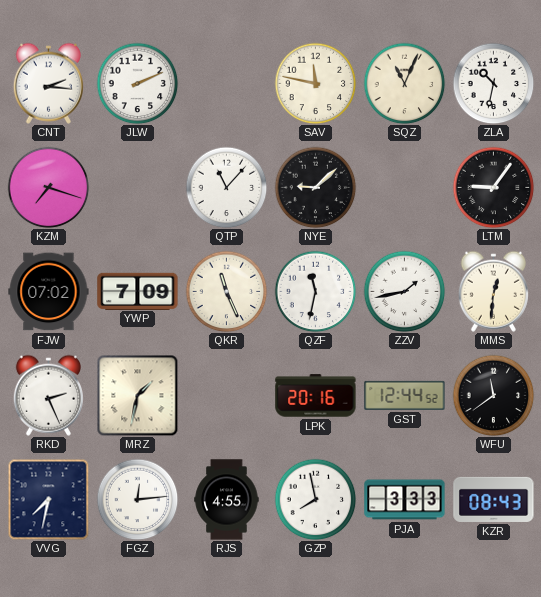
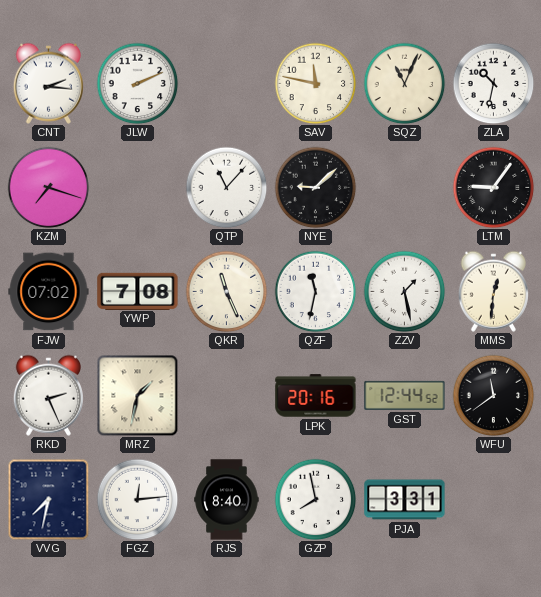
YWP: 7:09 -> 7:08 (138, 291)
ZZV: 1:43 -> 1:28 (404, 291)
RJS: 4:55 -> 8:40 (227, 500)
PJA: 3:33 -> 3:31 (405, 500)
KZR: 08:43 -> none (494, 499)
